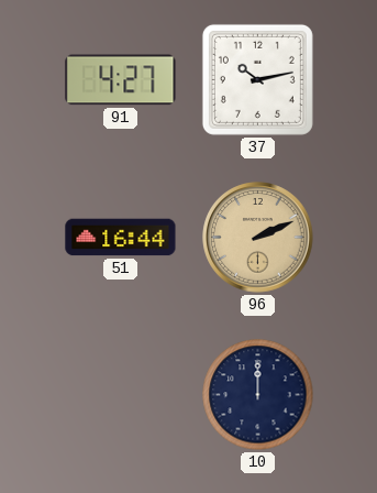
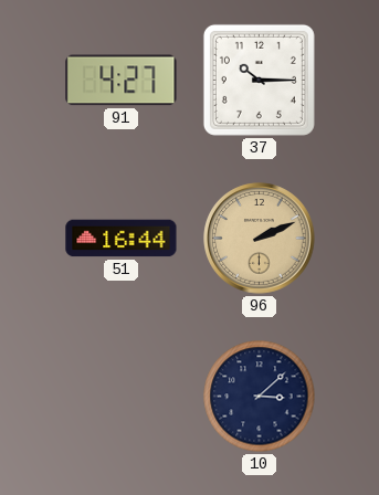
37: 10:13 -> 10:15 (259, 80)
10: 12:00 -> 3:08 (260, 397)
